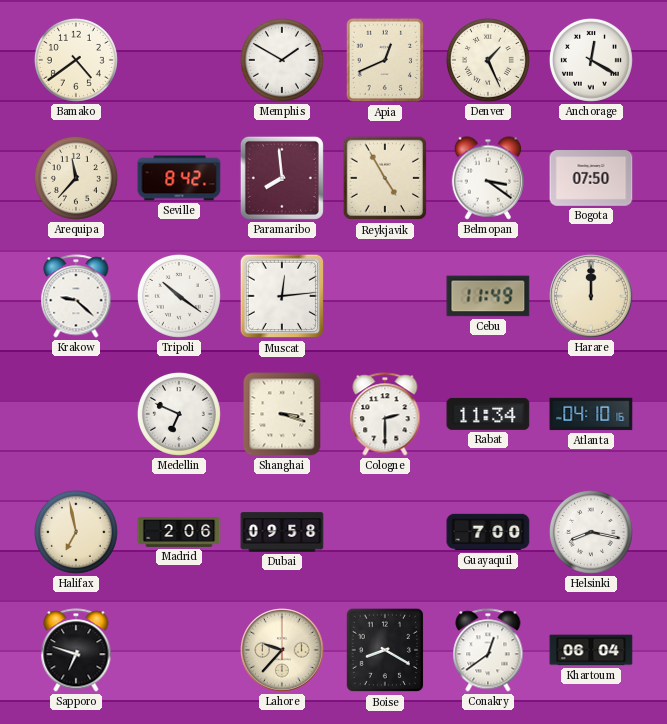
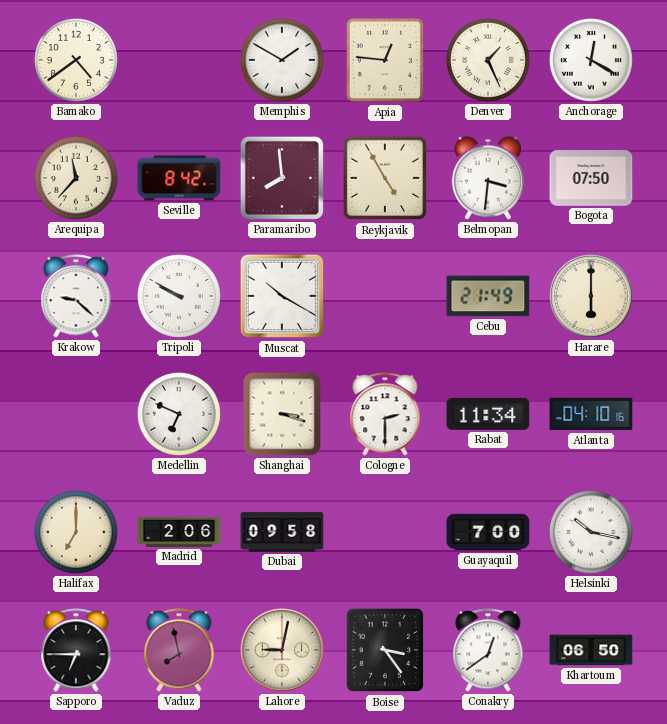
Apia: 12:41 -> 12:46 (385, 60)
Belmopan: 3:21 -> 3:31 (487, 178)
Tripoli: 10:21 -> 9:50 (179, 296)
Muscat: 12:14 -> 10:20 (281, 296)
Cebu: 11:49 -> 21:49 (488, 296)
Harare: 12:00 -> 6:00 (591, 296)
Halifax: 6:58 -> 7:00 (76, 532)
Helsinki: 8:17 -> 10:17 (591, 532)
Sapporo: 6:48 -> 6:45 (76, 650)
Vaduz: none -> 7:58 (179, 650)
Lahore: 9:37 -> 9:02 (282, 650)
Boise: 8:20 -> 3:24 (385, 650)
Khartoum: 06:04 -> 06:50 (591, 650)
